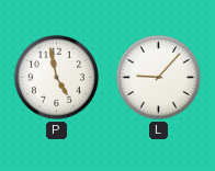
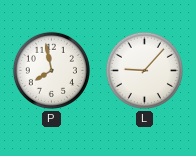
P: 4:58 -> 7:58 (51, 70)
